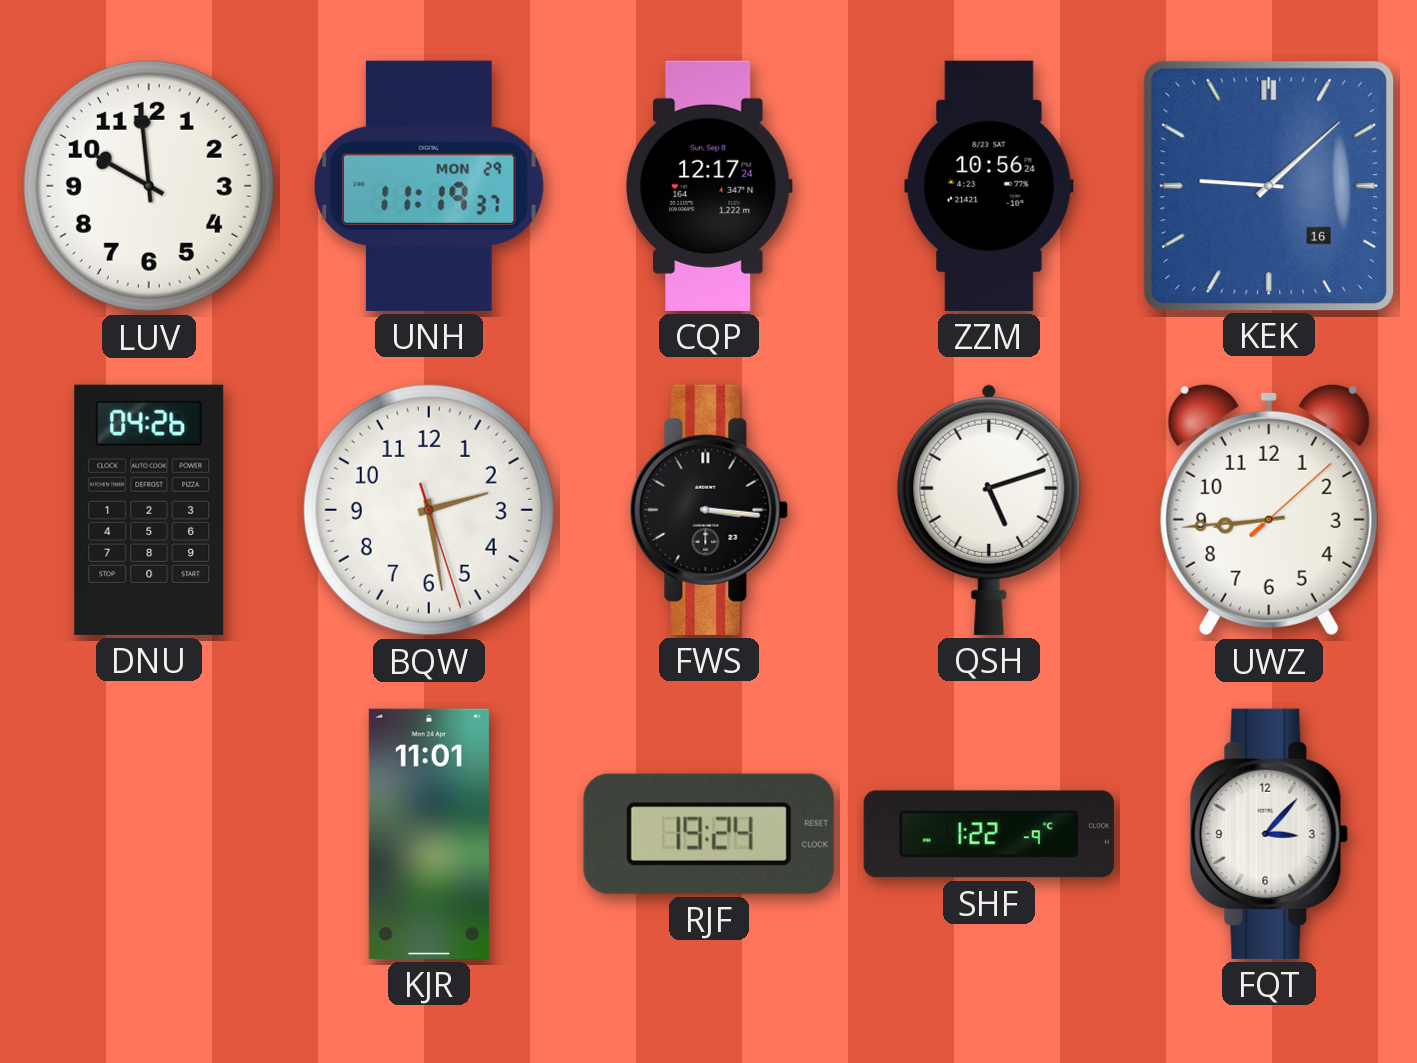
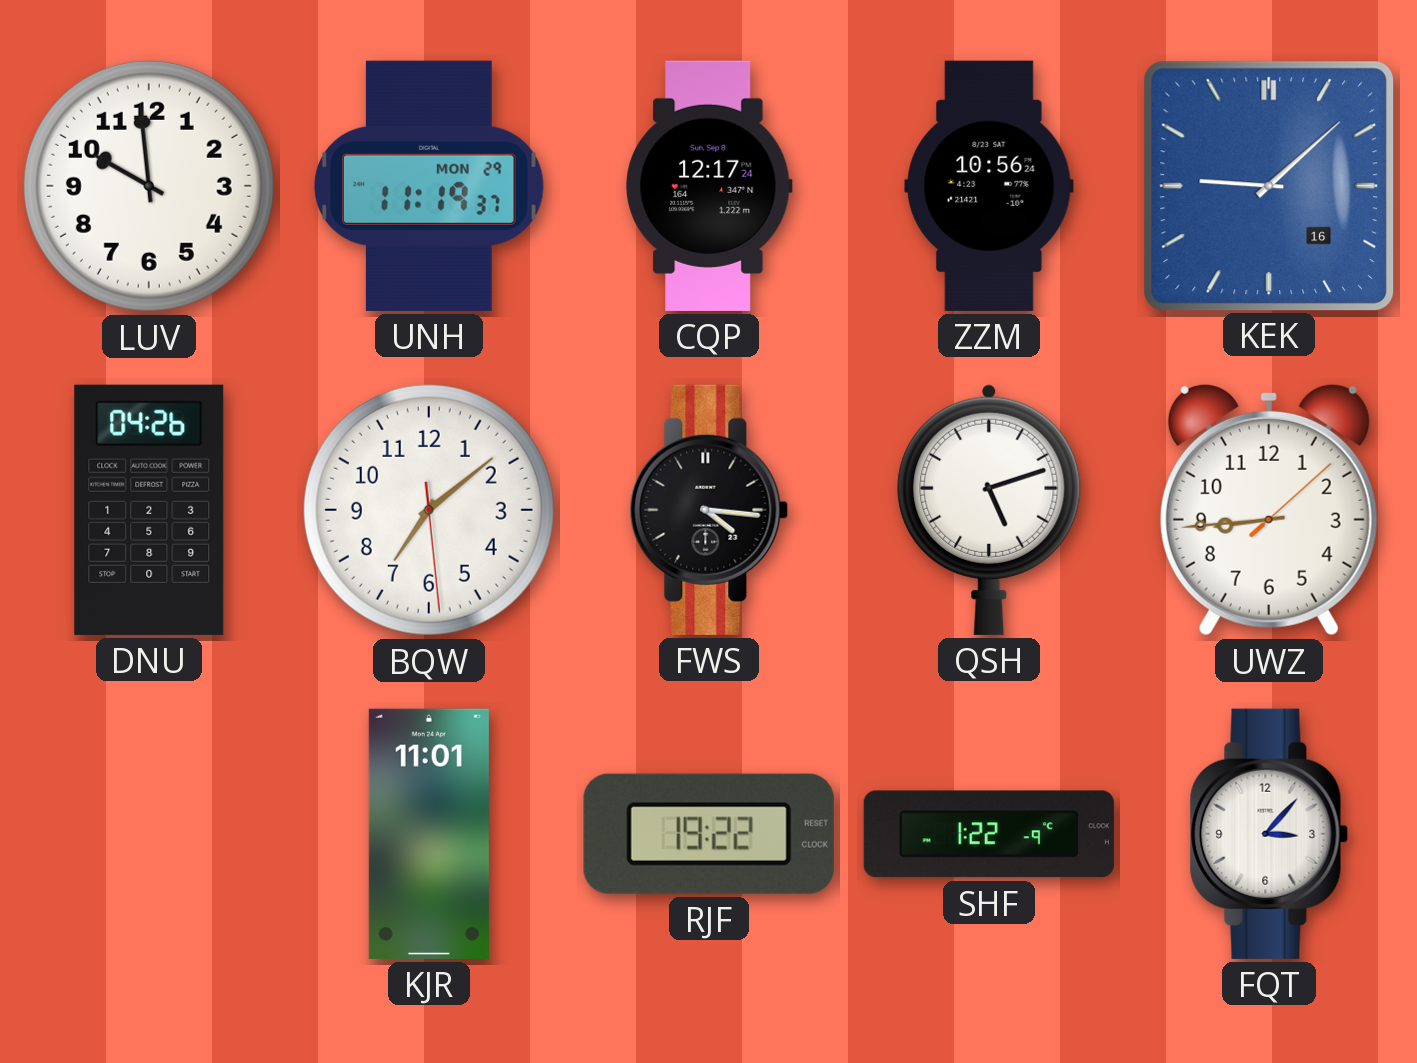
BQW: 2:28 -> 7:08 (429, 510)
FWS: 3:16 -> 4:16 (709, 510)
RJF: 19:24 -> 19:22 (709, 834)
